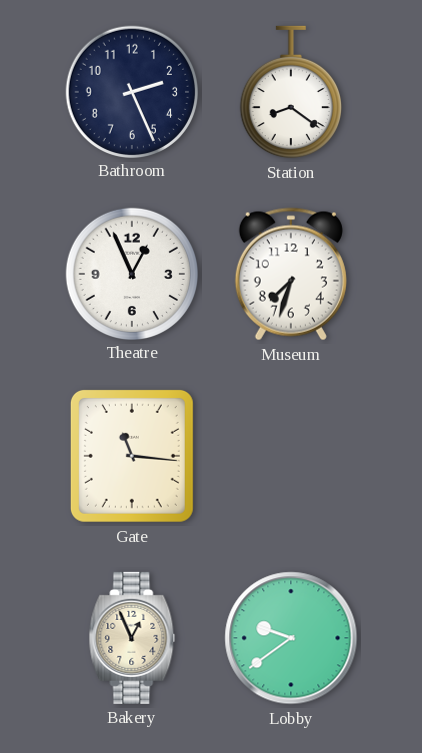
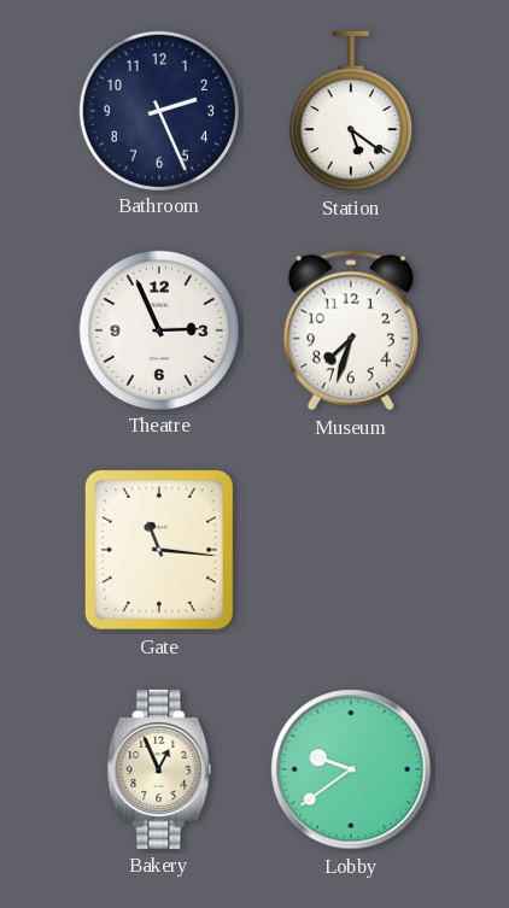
Station: 8:21 -> 5:21 (351, 111)
Theatre: 12:56 -> 2:56 (158, 329)
